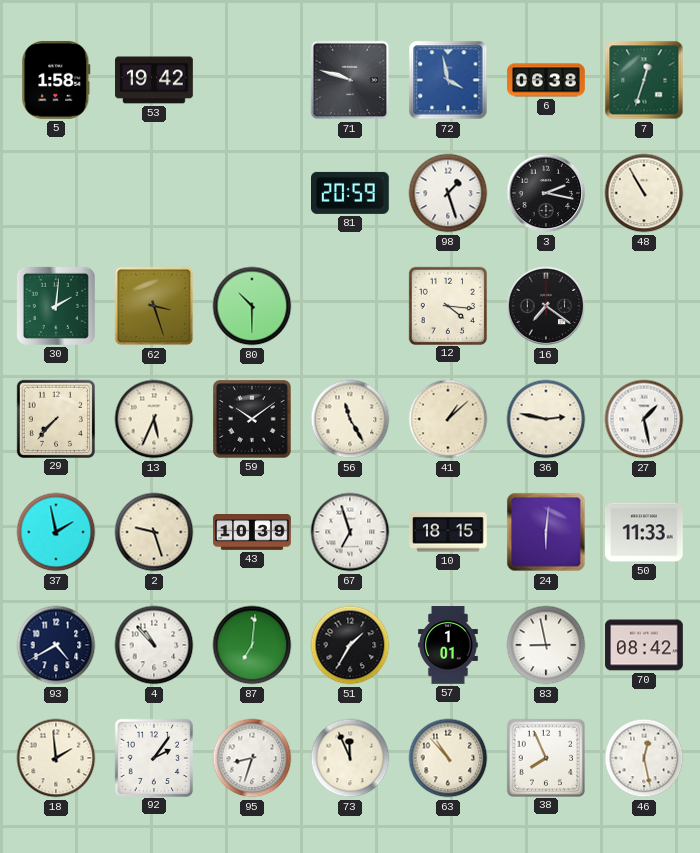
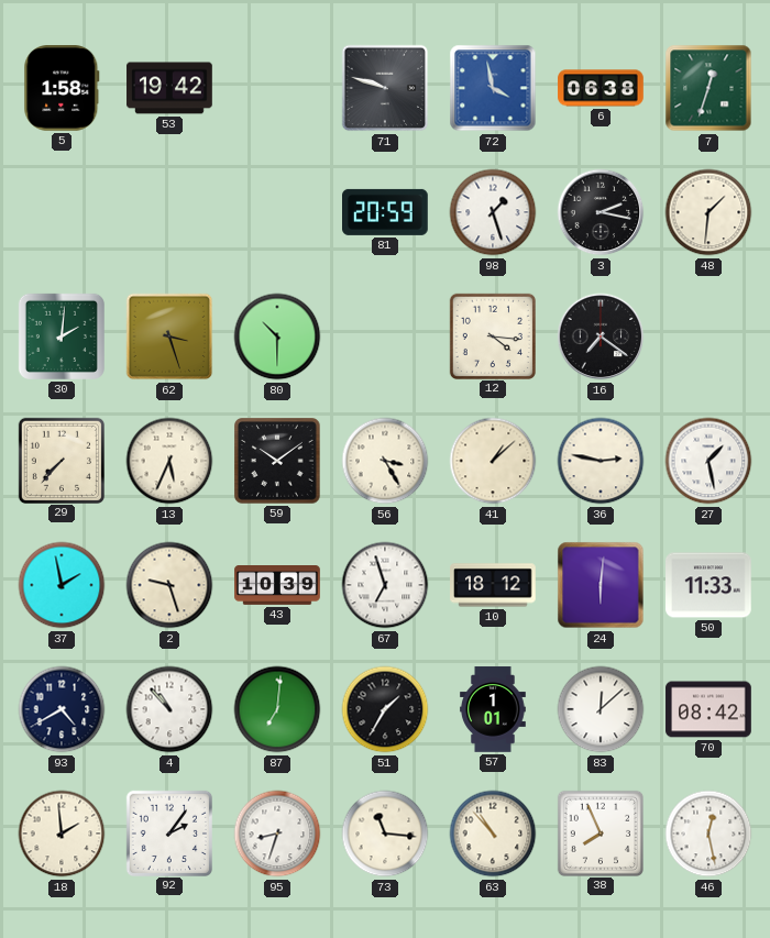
48: 10:55 -> 1:31 (708, 212)
56: 11:25 -> 3:25 (385, 461)
10: 18:15 -> 18:12 (493, 585)
83: 8:58 -> 12:08 (601, 709)
73: 11:56 -> 11:16 (385, 834)
